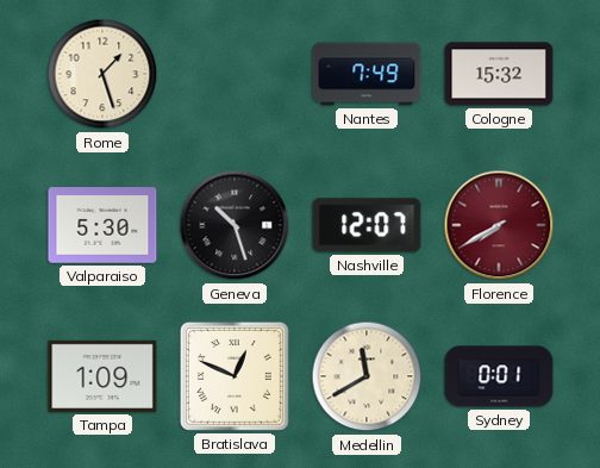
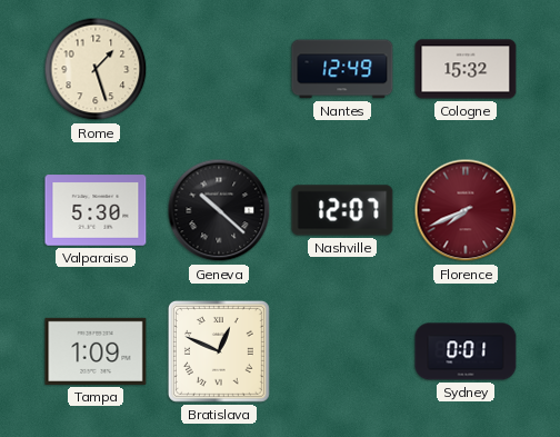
Nantes: 7:49 -> 12:49 (342, 69)
Geneva: 10:27 -> 10:22 (219, 210)
Florence: 7:40 -> 7:41 (466, 210)
Medellin: 11:40 -> none (367, 376)
